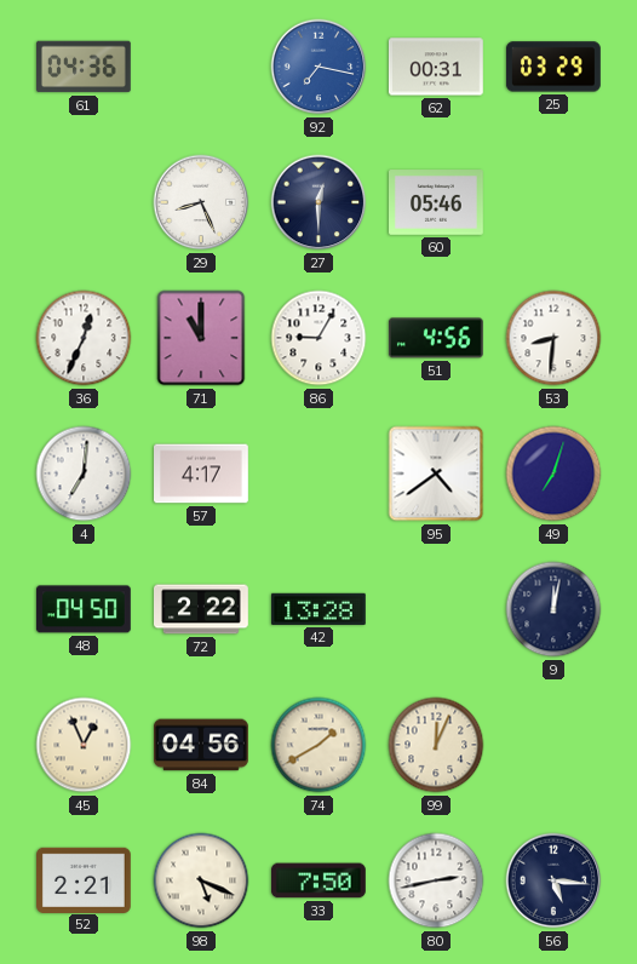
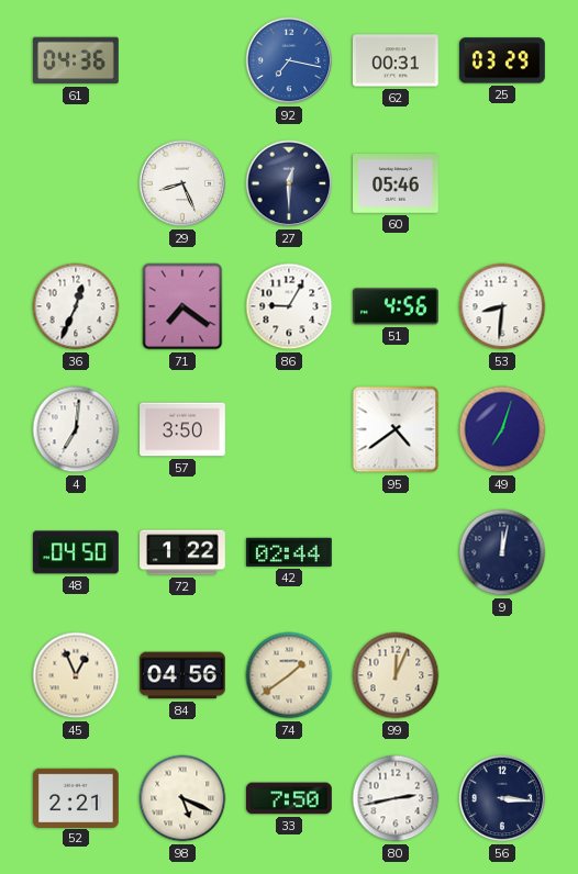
71: 11:00 -> 7:21 (182, 306)
57: 4:17 -> 3:50 (184, 429)
72: 2:22 -> 1:22 (184, 552)
42: 13:28 -> 02:44 (289, 552)
74: 1:40 -> 1:39 (289, 675)
56: 5:16 -> 3:16 (502, 798)
